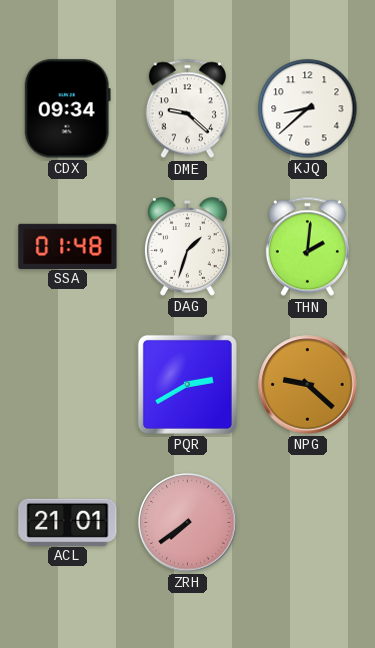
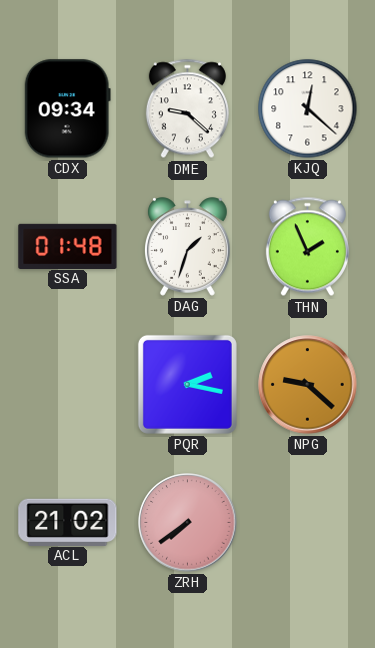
KJQ: 8:38 -> 12:22 (308, 109)
THN: 2:01 -> 1:56 (307, 247)
PQR: 2:40 -> 2:17 (187, 384)
ACL: 21:01 -> 21:02 (68, 522)
